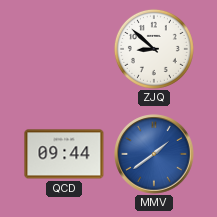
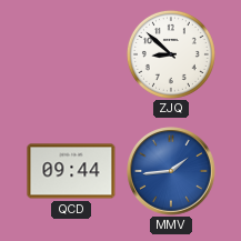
MMV: 1:39 -> 1:44 (171, 171)
